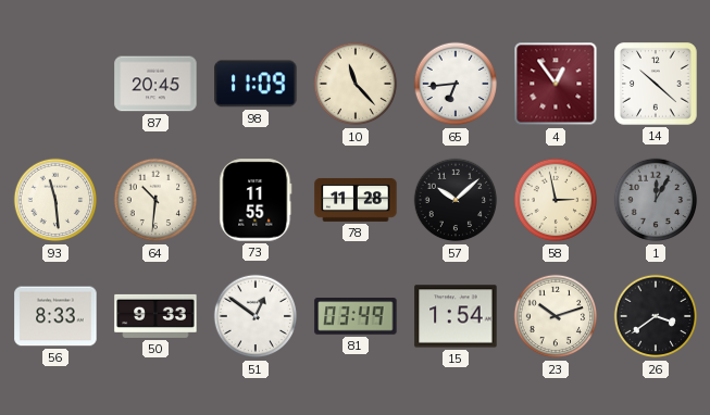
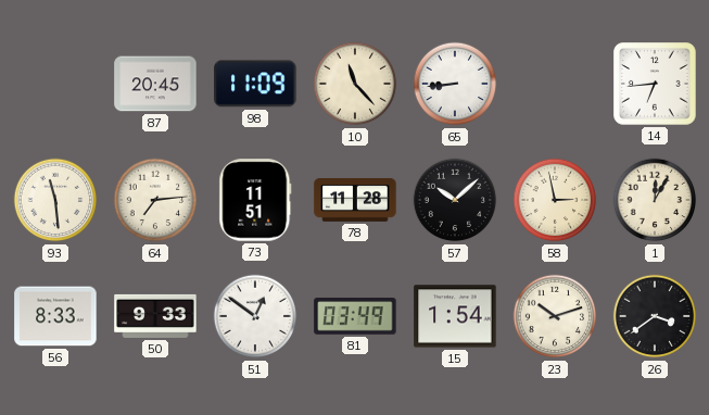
65: 6:44 -> 8:44 (455, 84)
4: 12:54 -> none (556, 84)
14: 10:22 -> 6:44 (655, 84)
64: 10:31 -> 7:14 (155, 200)
73: 11:55 -> 11:51 (255, 200)
1 dial: grey -> cream (655, 200)
